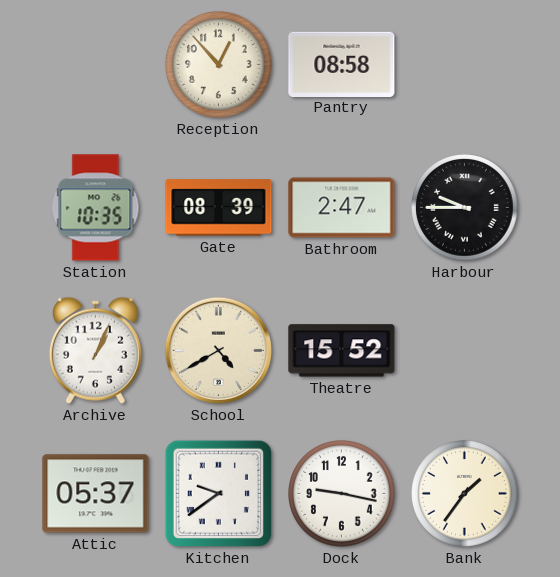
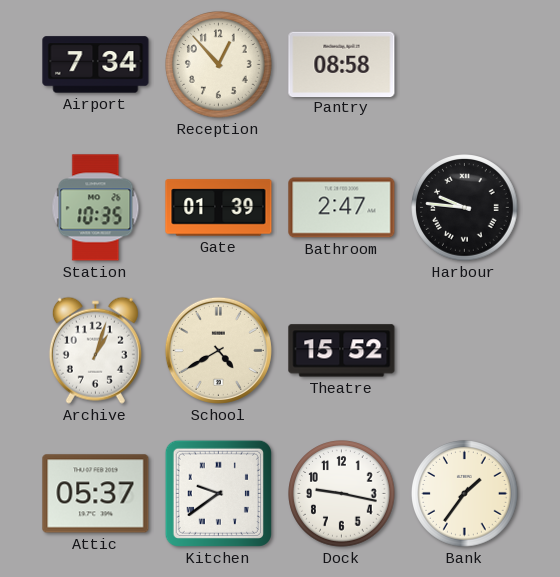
Airport: none -> 7:34 (96, 65)
Gate: 08:39 -> 01:39 (219, 208)
Harbour: 9:45 -> 9:46 (465, 208)
Archive: 1:04 -> 1:03 (95, 350)
